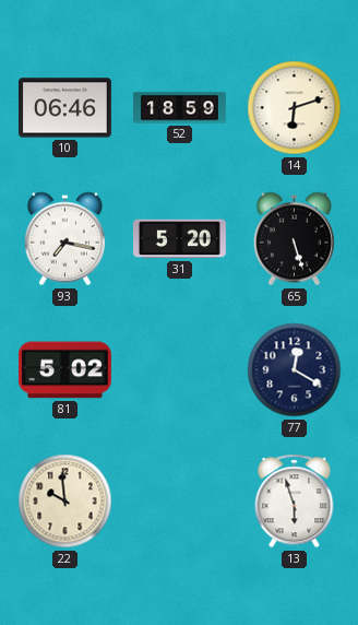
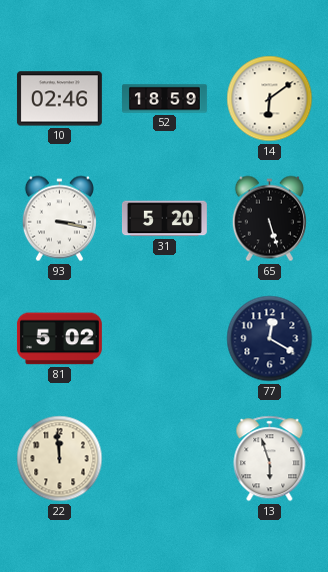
10: 06:46 -> 02:46 (59, 99)
14: 6:12 -> 6:09 (270, 99)
93: 7:17 -> 3:17 (59, 219)
22: 9:59 -> 11:59 (60, 459)
